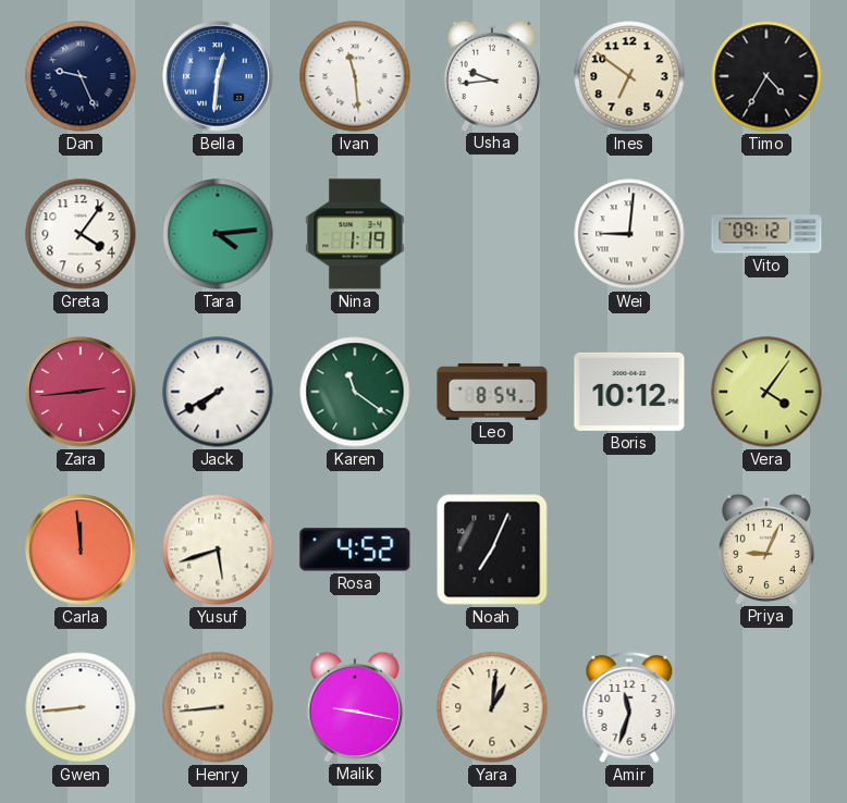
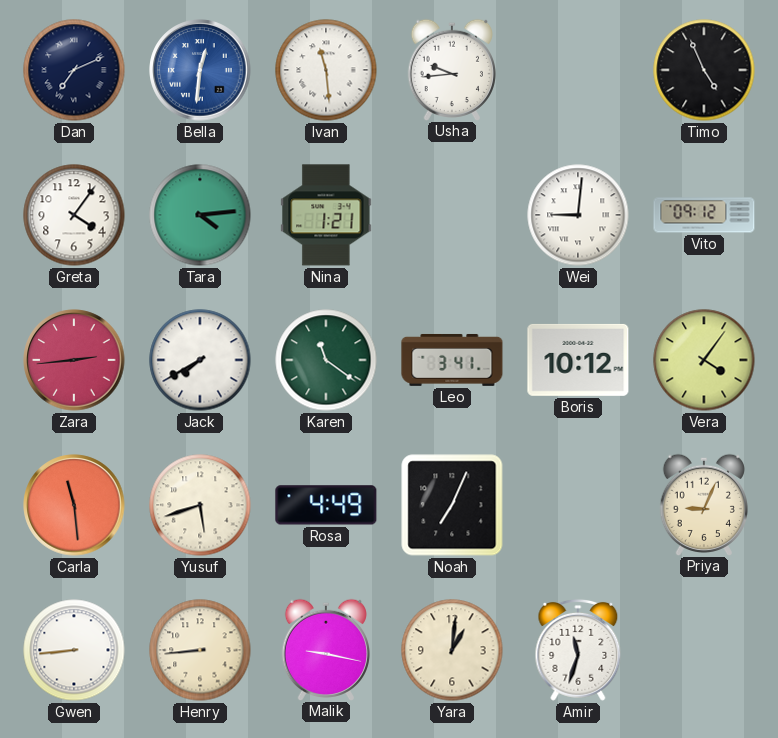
Dan: 9:26 -> 7:11 (74, 70)
Ines: 6:51 -> none (629, 76)
Timo: 4:35 -> 4:56 (704, 70)
Nina: 1:19 -> 1:21 (326, 215)
Leo: 8:54 -> 3:41 (452, 360)
Carla: 11:59 -> 11:29 (74, 505)
Rosa: 4:52 -> 4:49 (326, 505)
